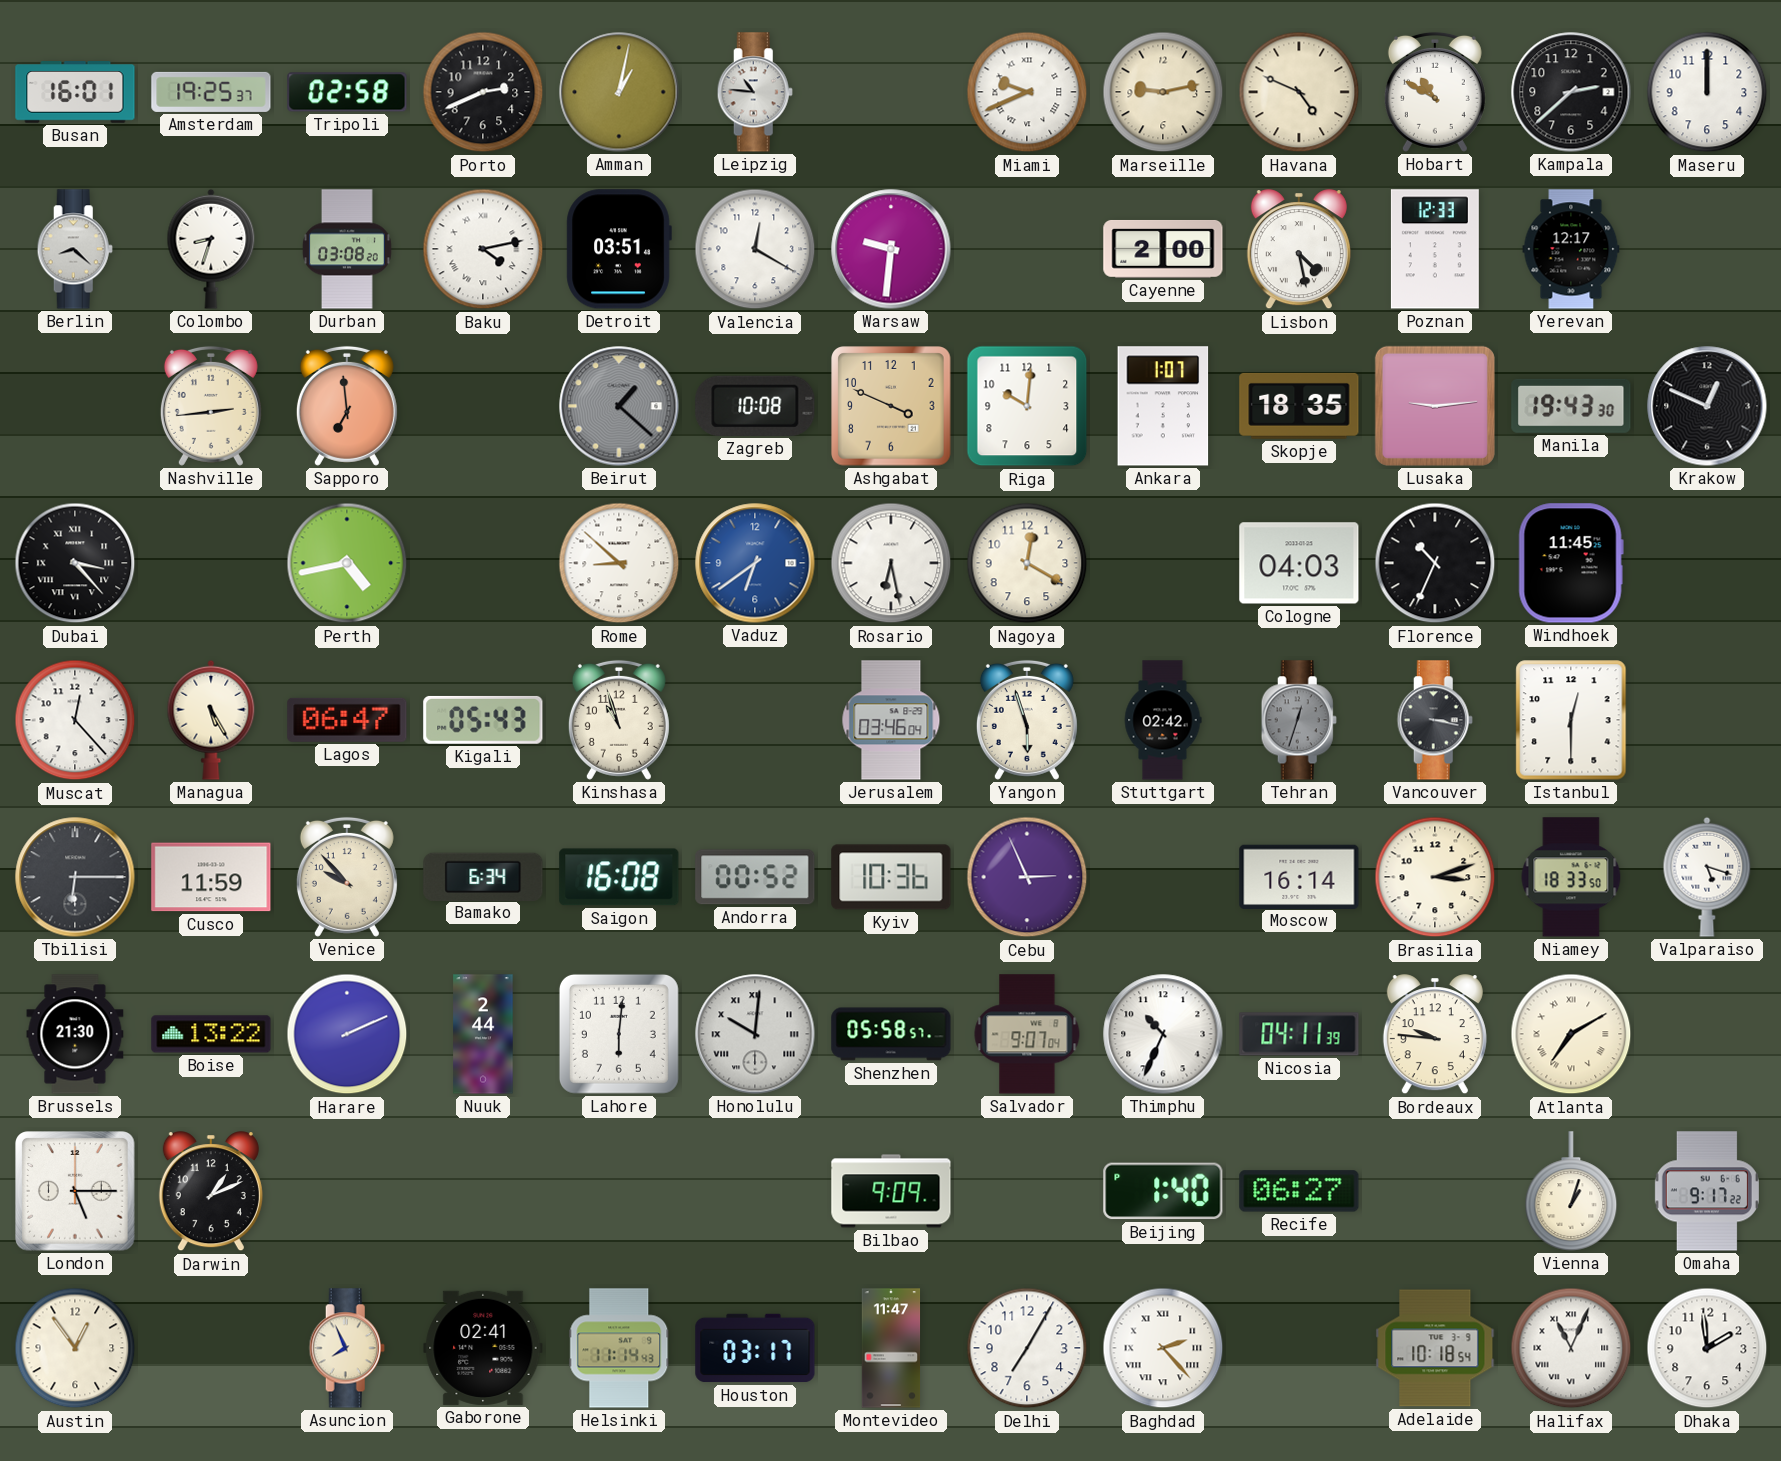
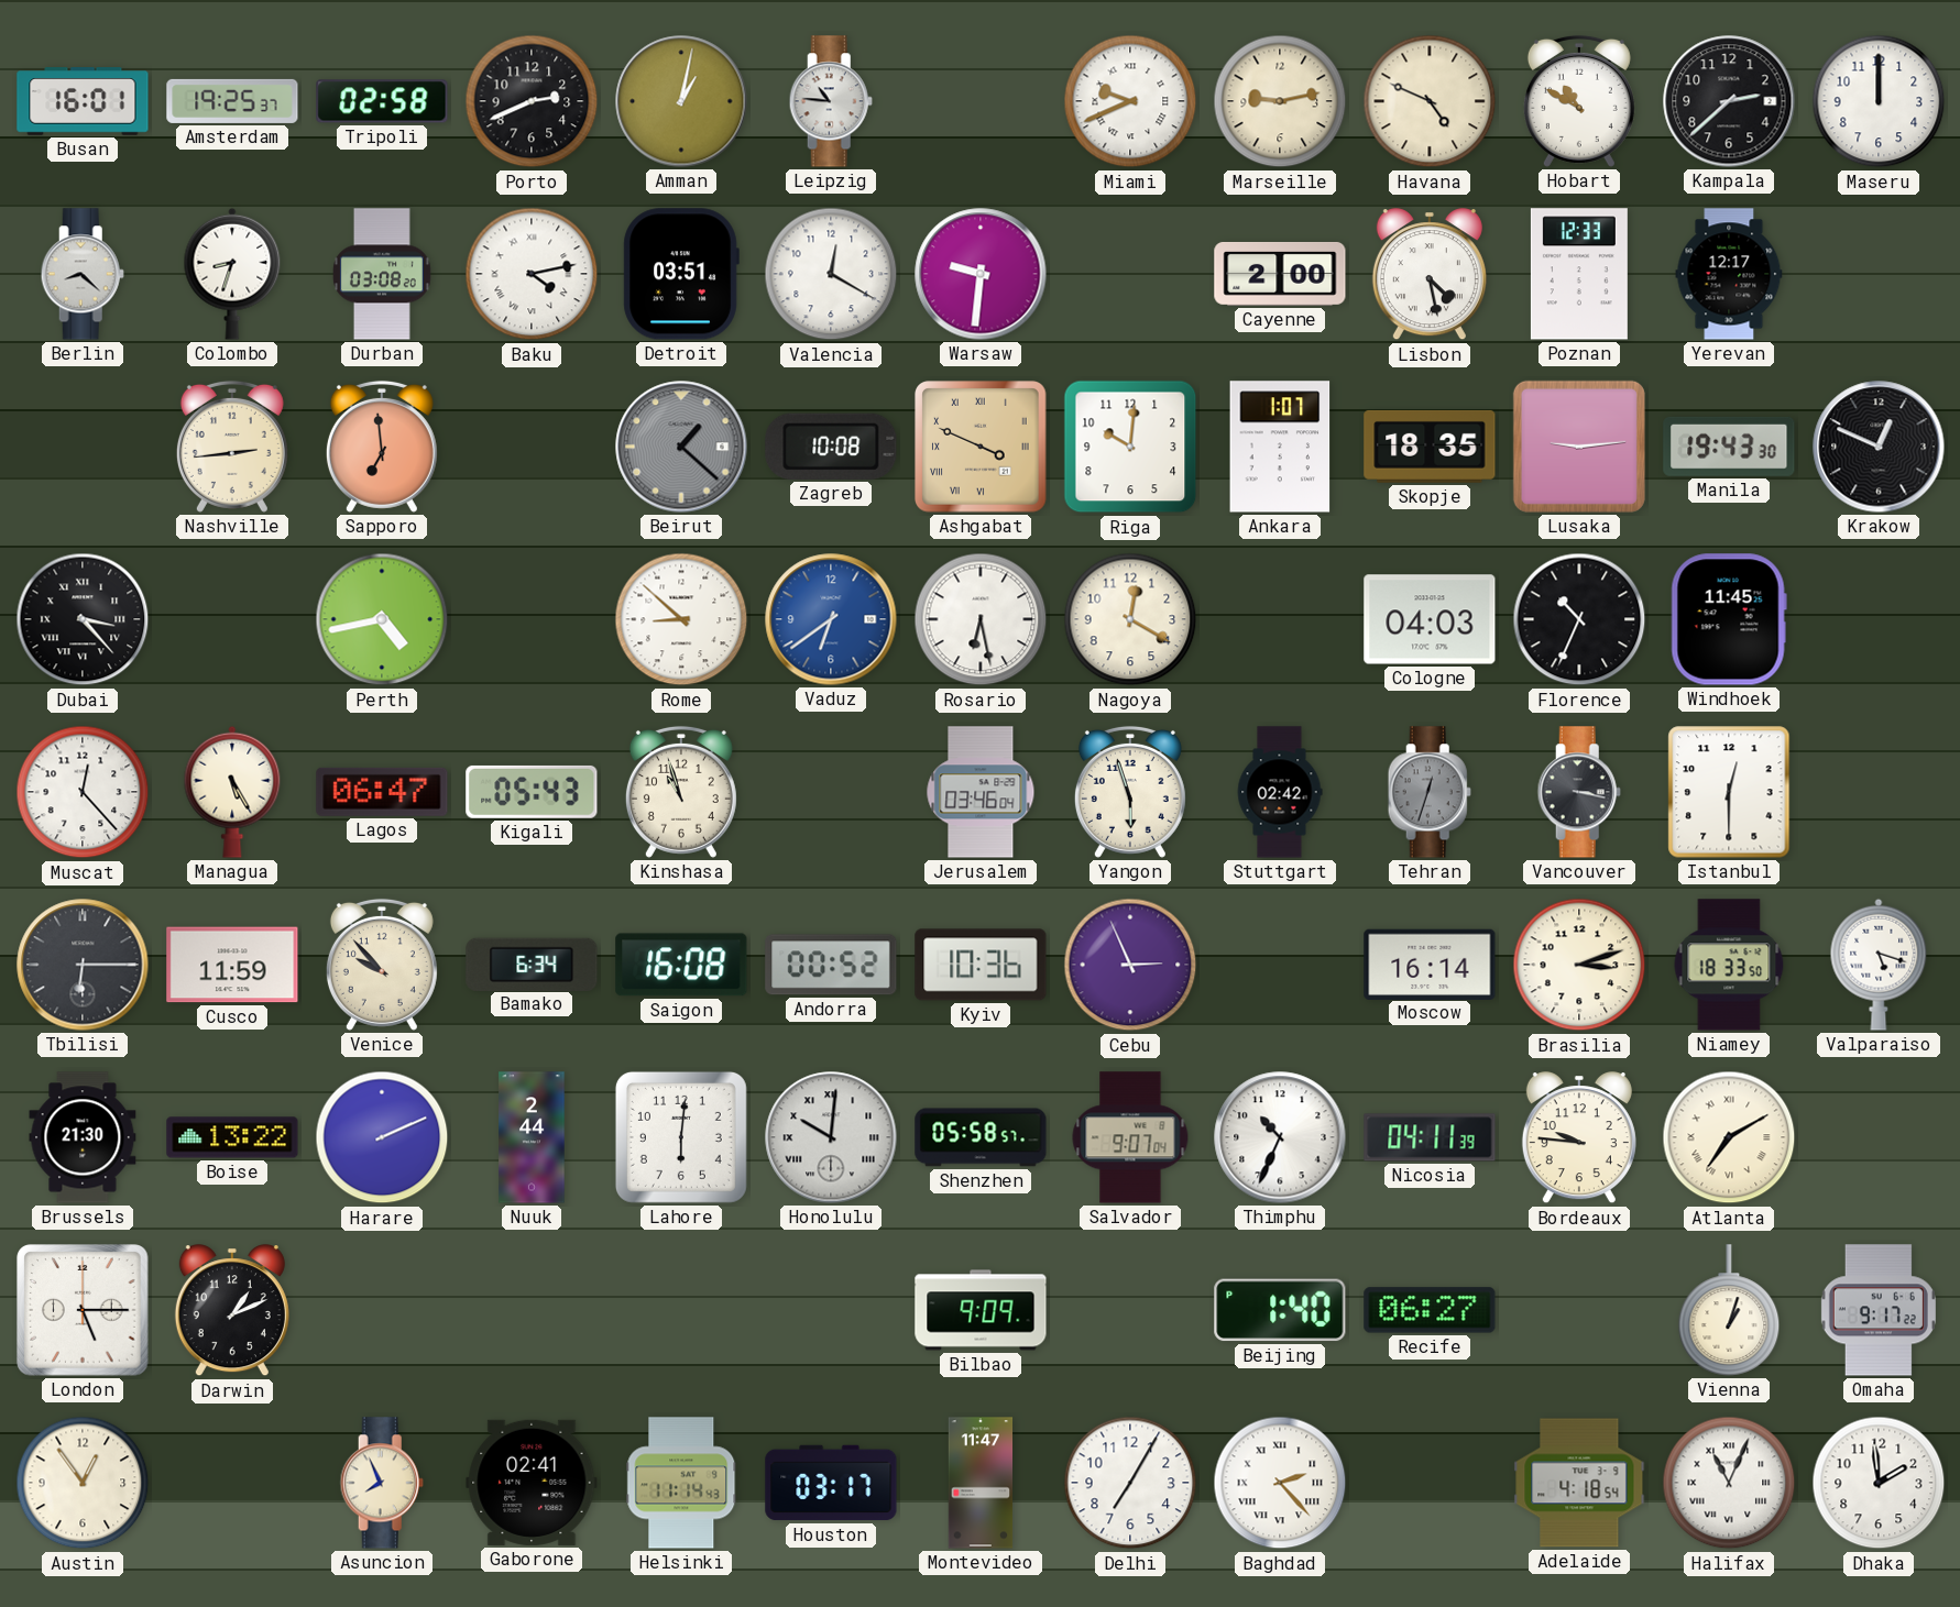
Ashgabat numerals: Arabic -> Roman (981, 447)
Adelaide: 10:18 -> 4:18 (1579, 1483)
